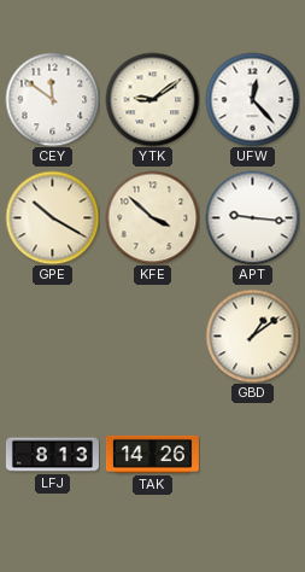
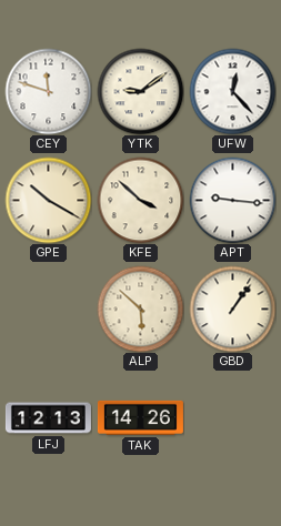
CEY: 11:51 -> 11:48 (48, 91)
ALP: none -> 5:52 (140, 308)
GBD: 1:09 -> 1:06 (232, 308)
LFJ: 8:13 -> 12:13 (48, 418)
